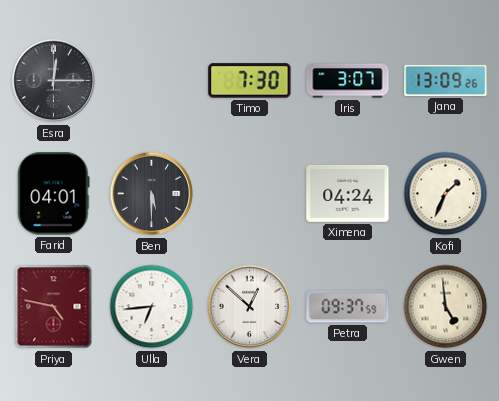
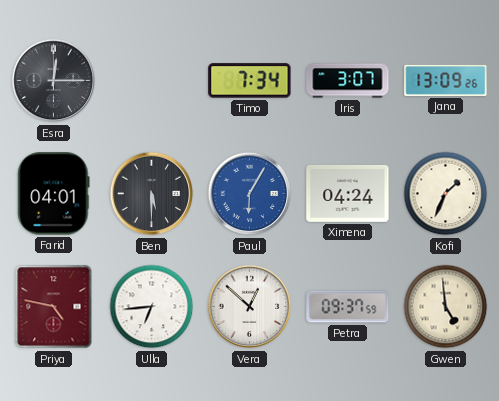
Timo: 7:30 -> 7:34 (250, 81)
Paul: none -> 6:05 (250, 194)
